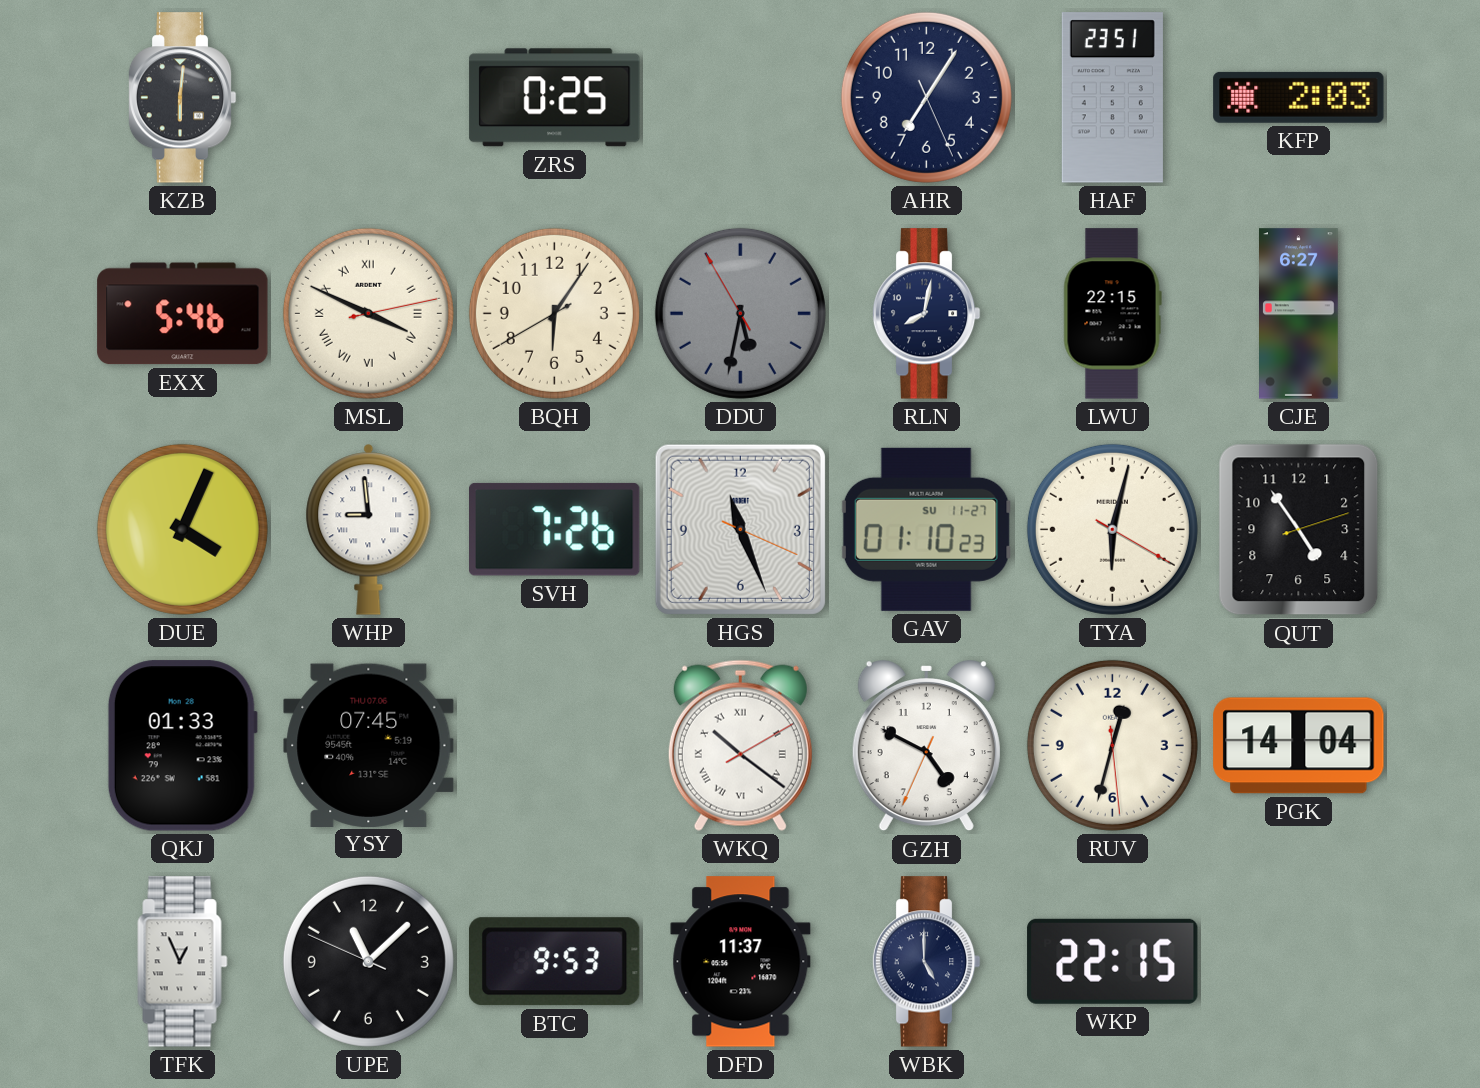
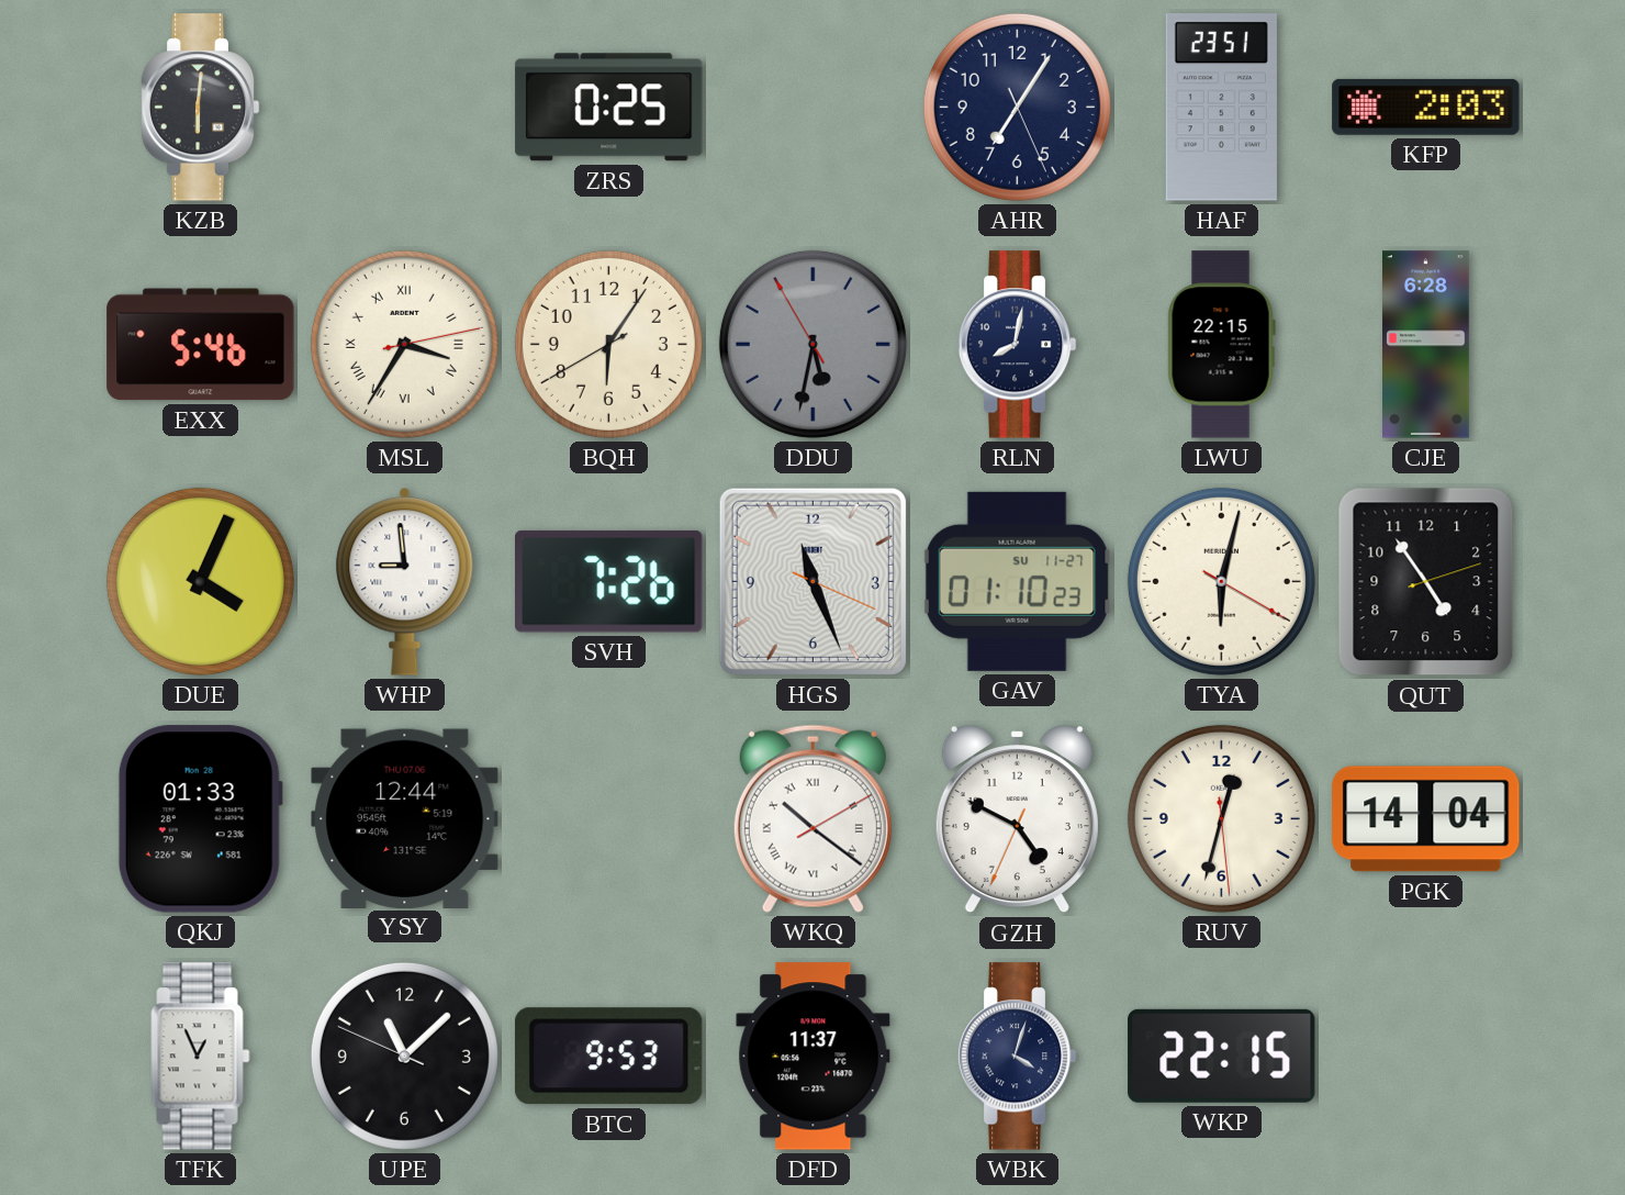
MSL: 3:49 -> 3:35 (404, 344)
CJE: 6:27 -> 6:28 (1426, 345)
YSY: 07:45 -> 12:44 (405, 818)
WBK: 5:00 -> 4:03 (1017, 1057)
